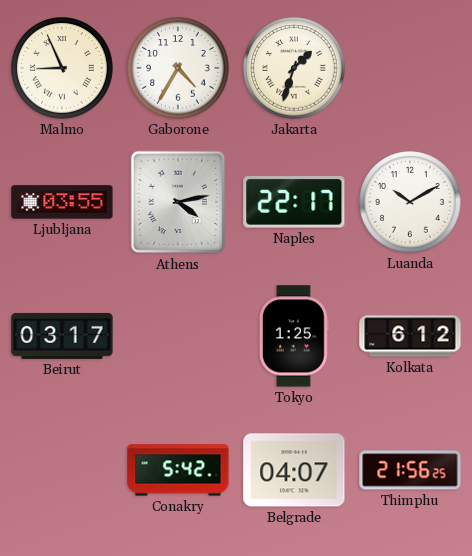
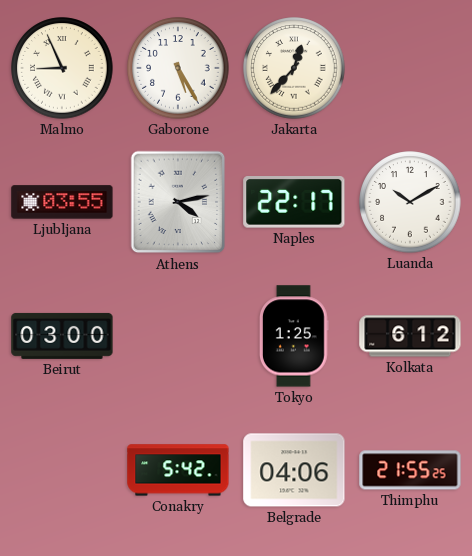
Gaborone: 4:35 -> 5:25 (178, 68)
Jakarta: 1:33 -> 12:37 (294, 68)
Beirut: 03:17 -> 03:00 (62, 336)
Belgrade: 04:07 -> 04:06 (294, 470)
Thimphu: 21:56 -> 21:55 (410, 470)
